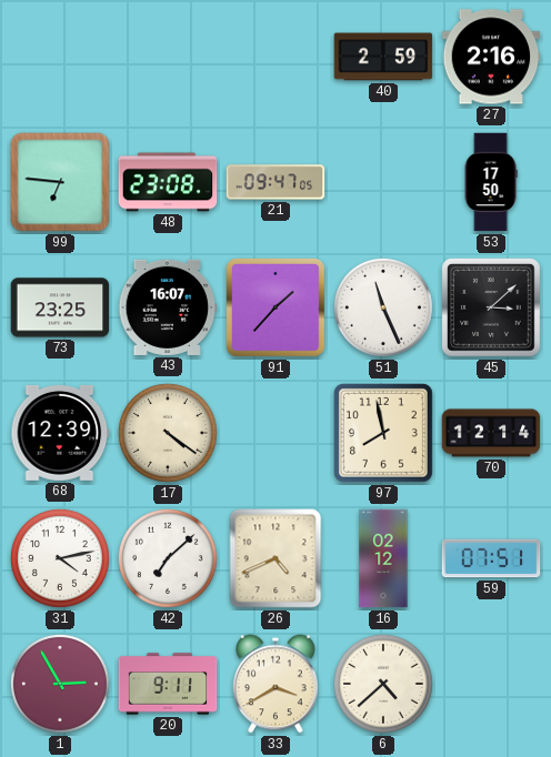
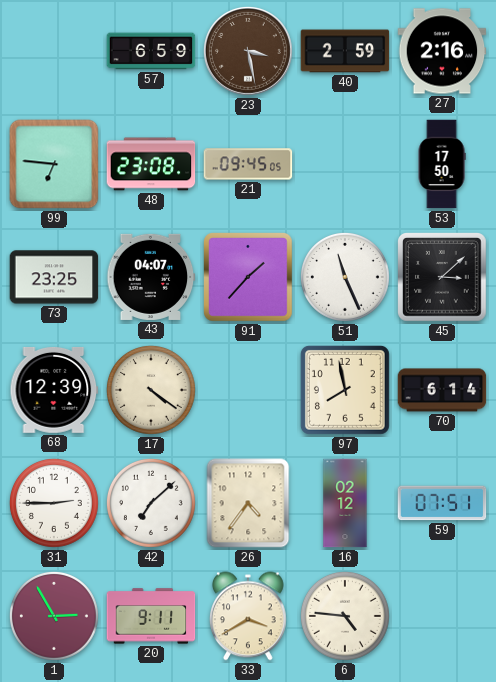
57: none -> 6:59 (151, 51)
23: none -> 3:28 (248, 51)
21: 09:47 -> 09:45 (248, 164)
43: 16:07 -> 04:07 (151, 277)
70: 12:14 -> 6:14 (442, 390)
31: 4:13 -> 2:45 (54, 503)
26: 4:41 -> 4:36 (248, 503)
6: 4:38 -> 4:46 (345, 616)
